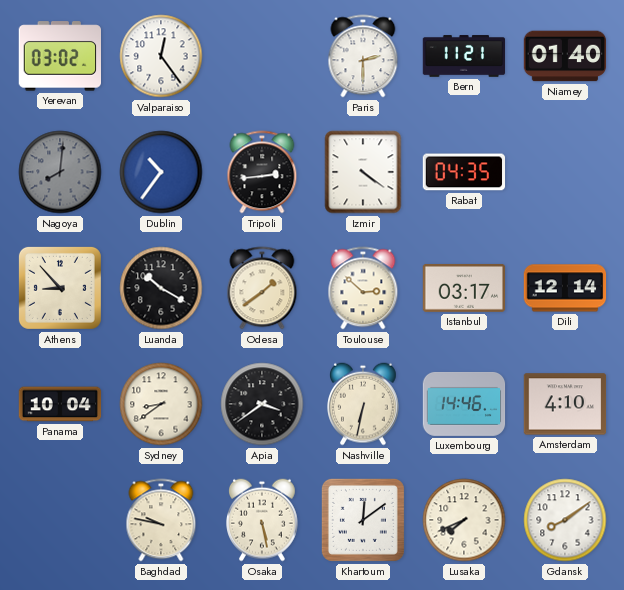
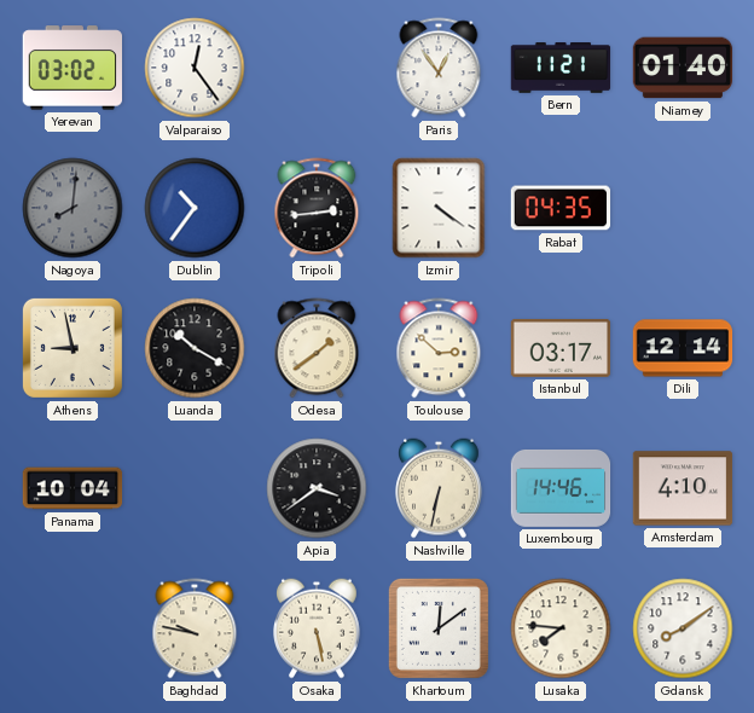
Paris: 2:30 -> 12:54 (439, 68)
Athens: 8:53 -> 8:58 (72, 348)
Sydney: 8:39 -> none (161, 404)
Lusaka: 7:41 -> 7:46 (561, 628)
